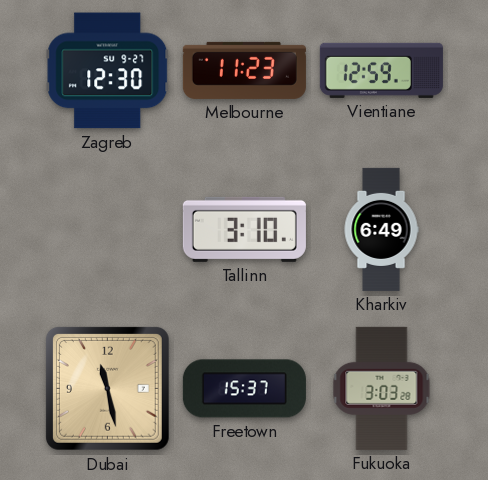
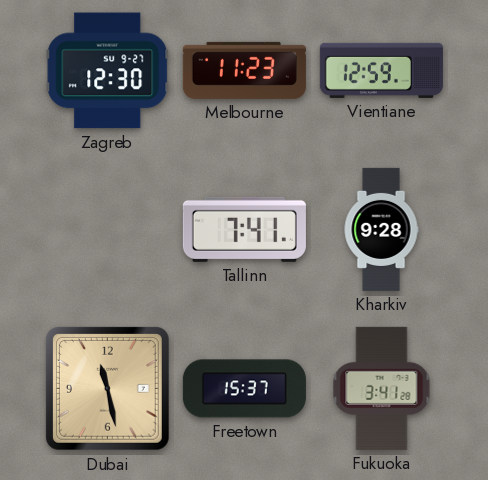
Tallinn: 3:10 -> 7:41 (244, 229)
Kharkiv: 6:49 -> 9:28 (381, 229)
Fukuoka: 3:03 -> 3:41 (382, 388)
